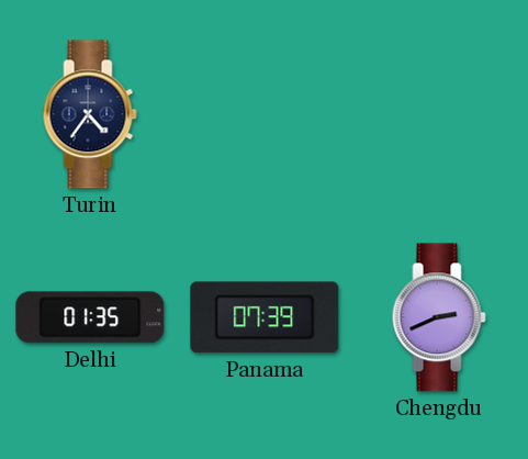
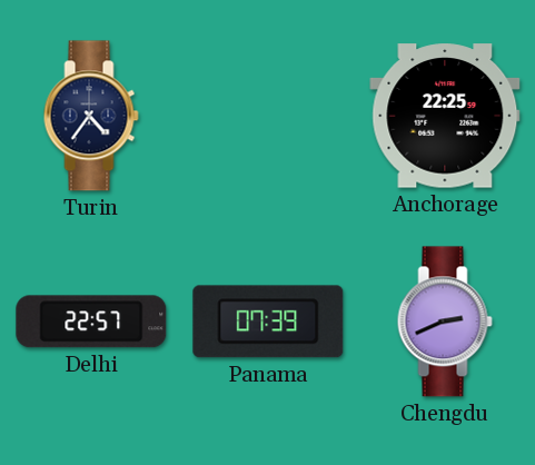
Anchorage: none -> 22:25 (445, 116)
Delhi: 01:35 -> 22:57 (91, 321)
